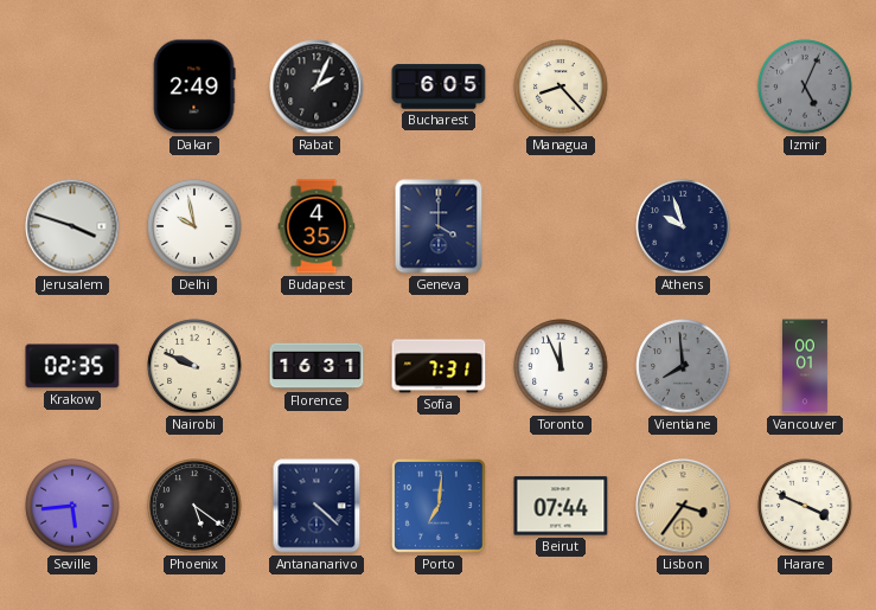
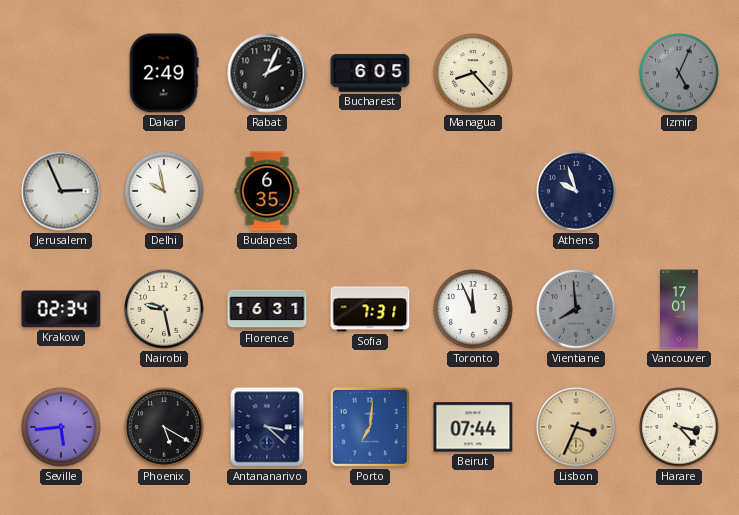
Jerusalem: 3:48 -> 2:56 (61, 191)
Budapest: 4:35 -> 6:35 (267, 191)
Geneva: 4:00 -> none (439, 226)
Krakow: 02:35 -> 02:34 (61, 309)
Nairobi: 9:49 -> 9:28 (164, 309)
Vancouver: 00:01 -> 17:01 (680, 309)
Phoenix: 5:21 -> 5:20 (164, 427)
Antananarivo: 4:22 -> 3:22 (267, 427)
Lisbon: 3:36 -> 3:34 (576, 427)
Harare: 3:49 -> 3:23 (679, 427)
